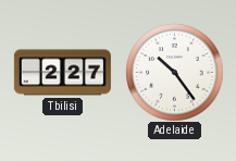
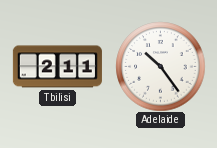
Tbilisi: 2:27 -> 2:11 (57, 67)
